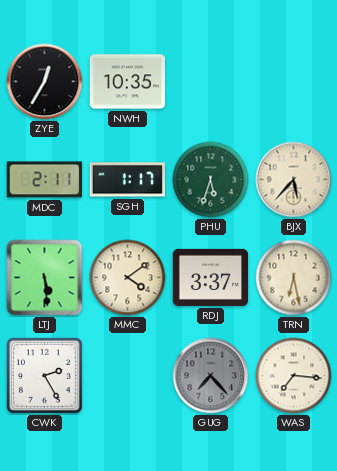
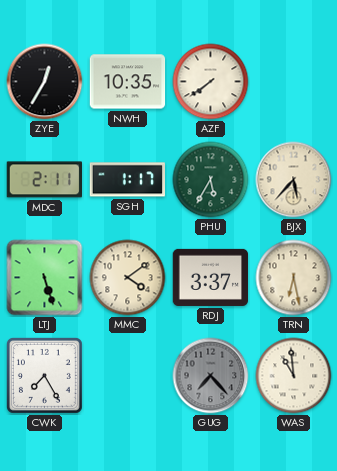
AZF: none -> 7:39 (211, 82)
PHU: 5:33 -> 5:35 (211, 180)
LTJ: 5:29 -> 5:27 (45, 278)
CWK: 2:25 -> 7:25 (44, 375)
WAS: 7:16 -> 10:59 (294, 376)
